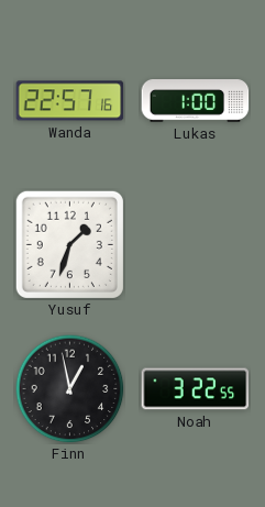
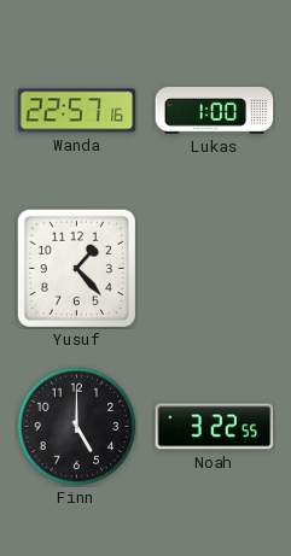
Yusuf: 1:33 -> 1:23 (76, 268)
Finn: 12:58 -> 5:00 (77, 427)
